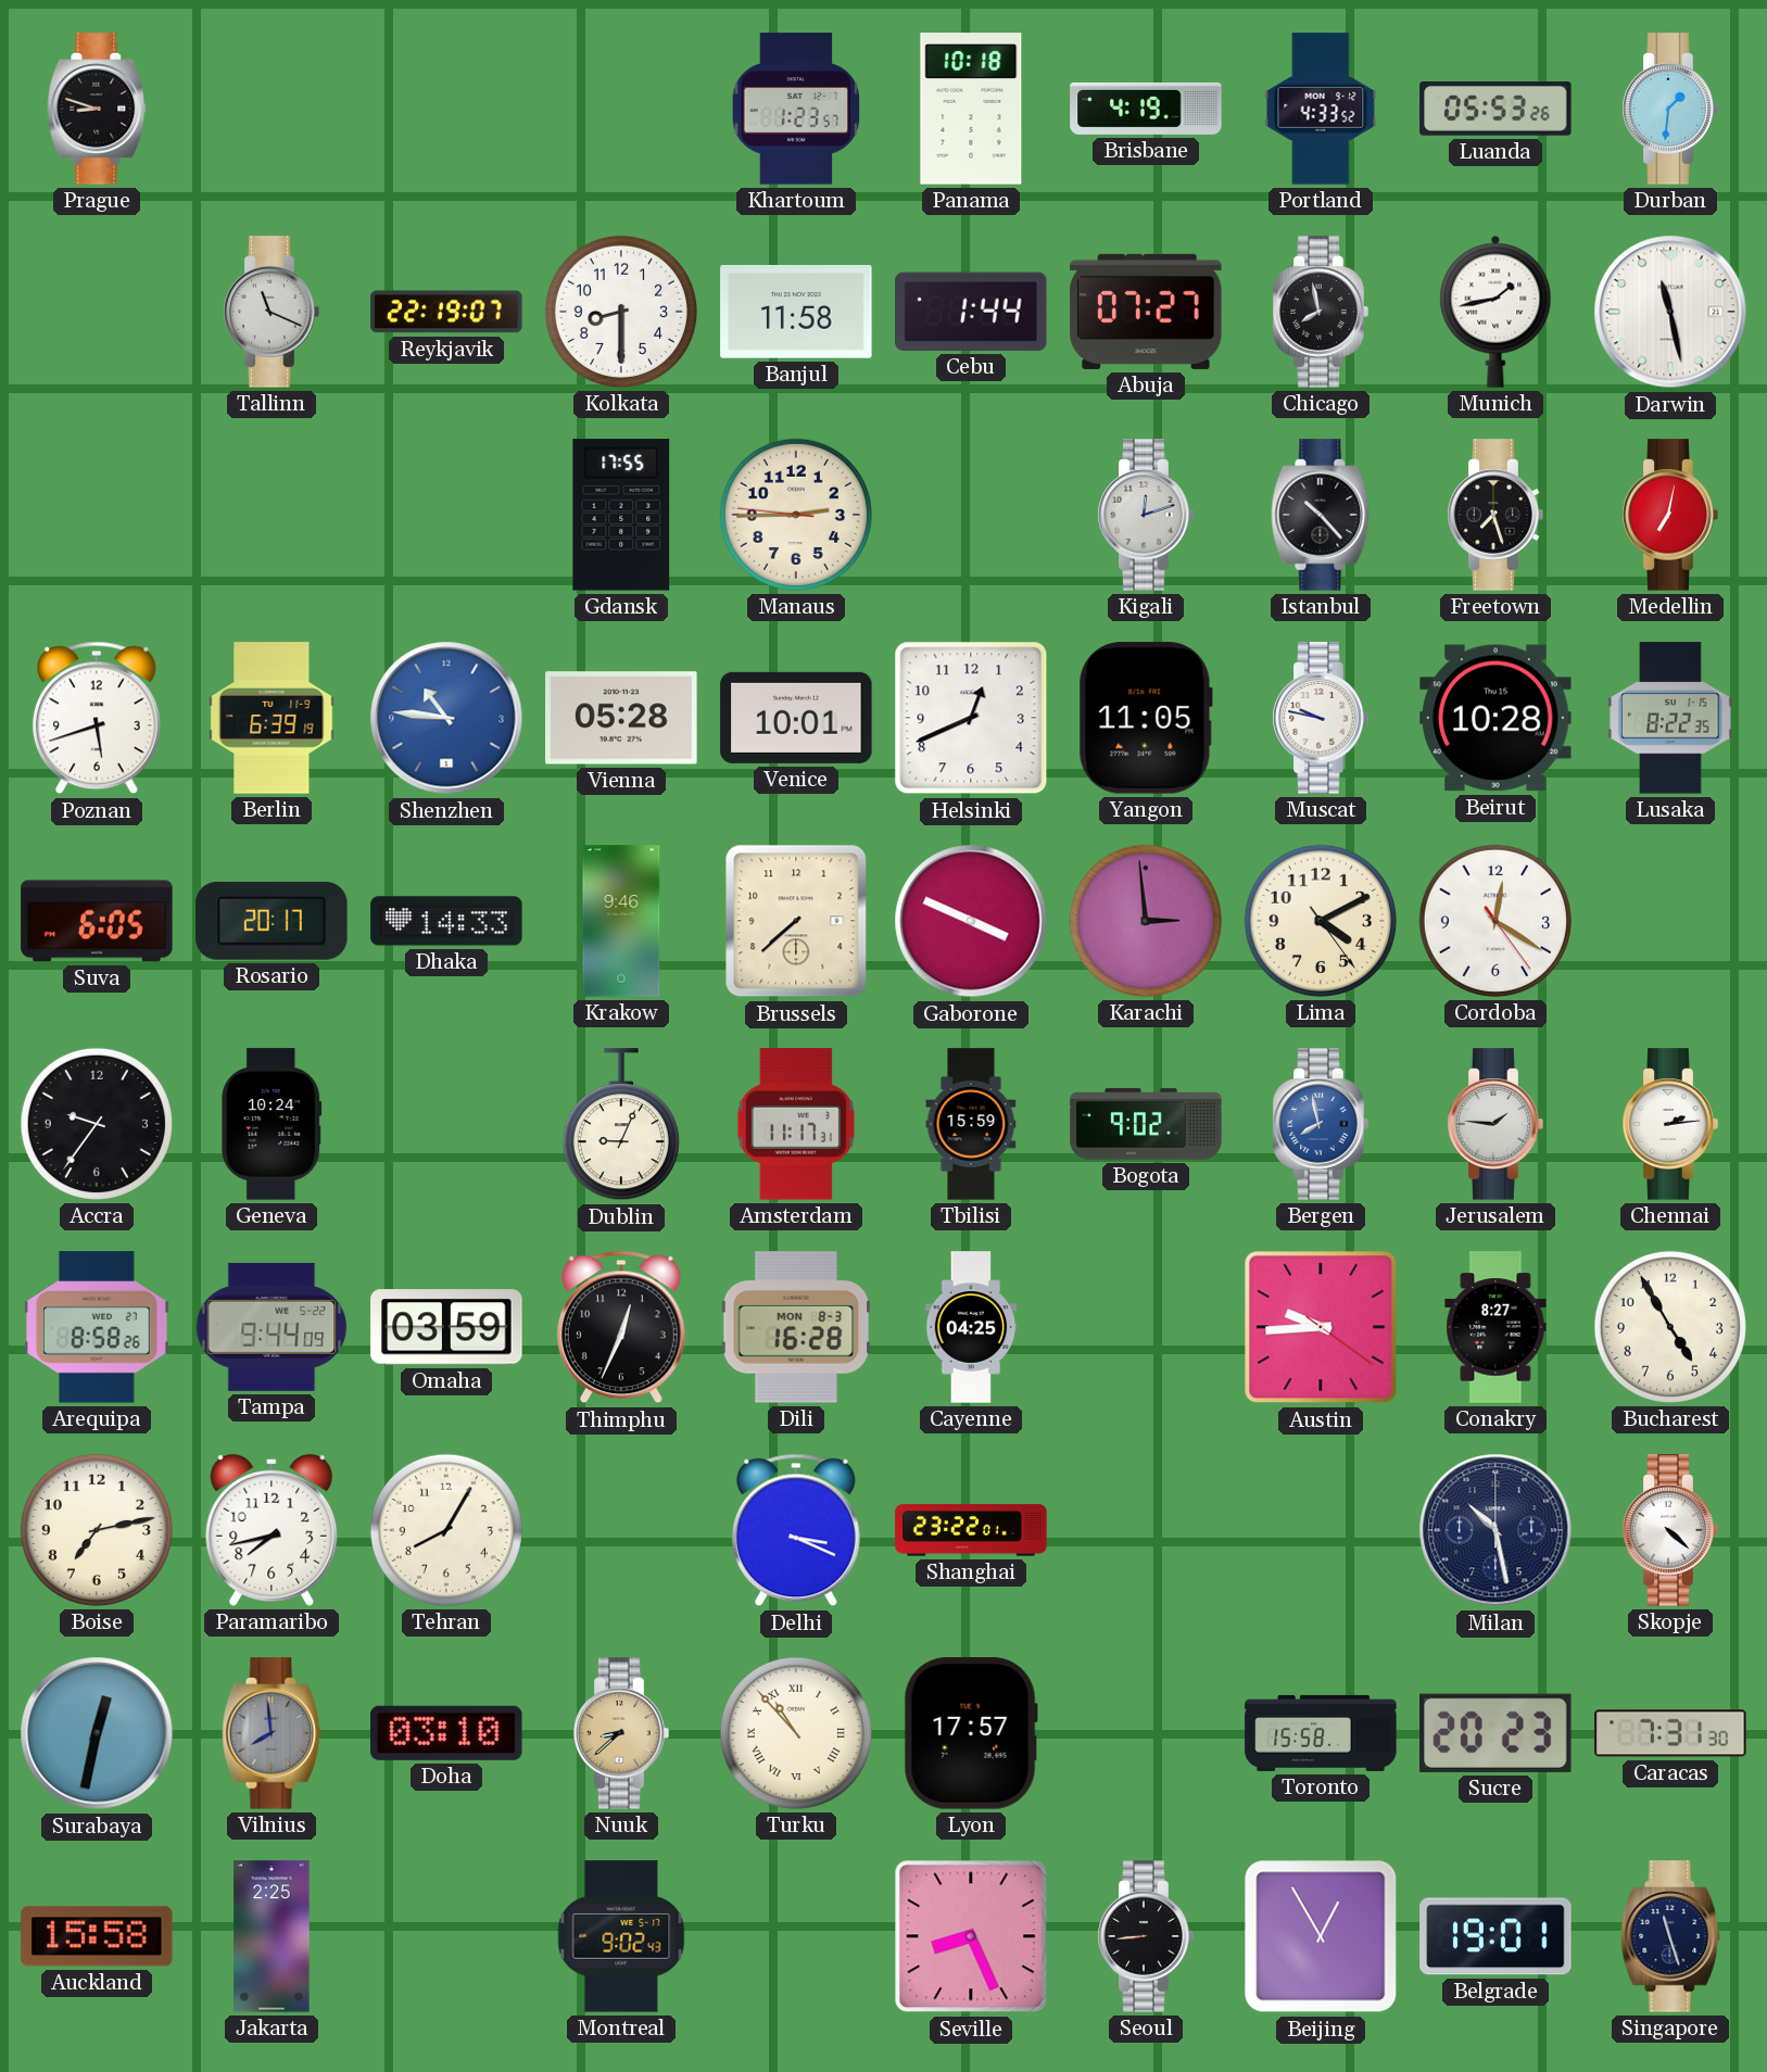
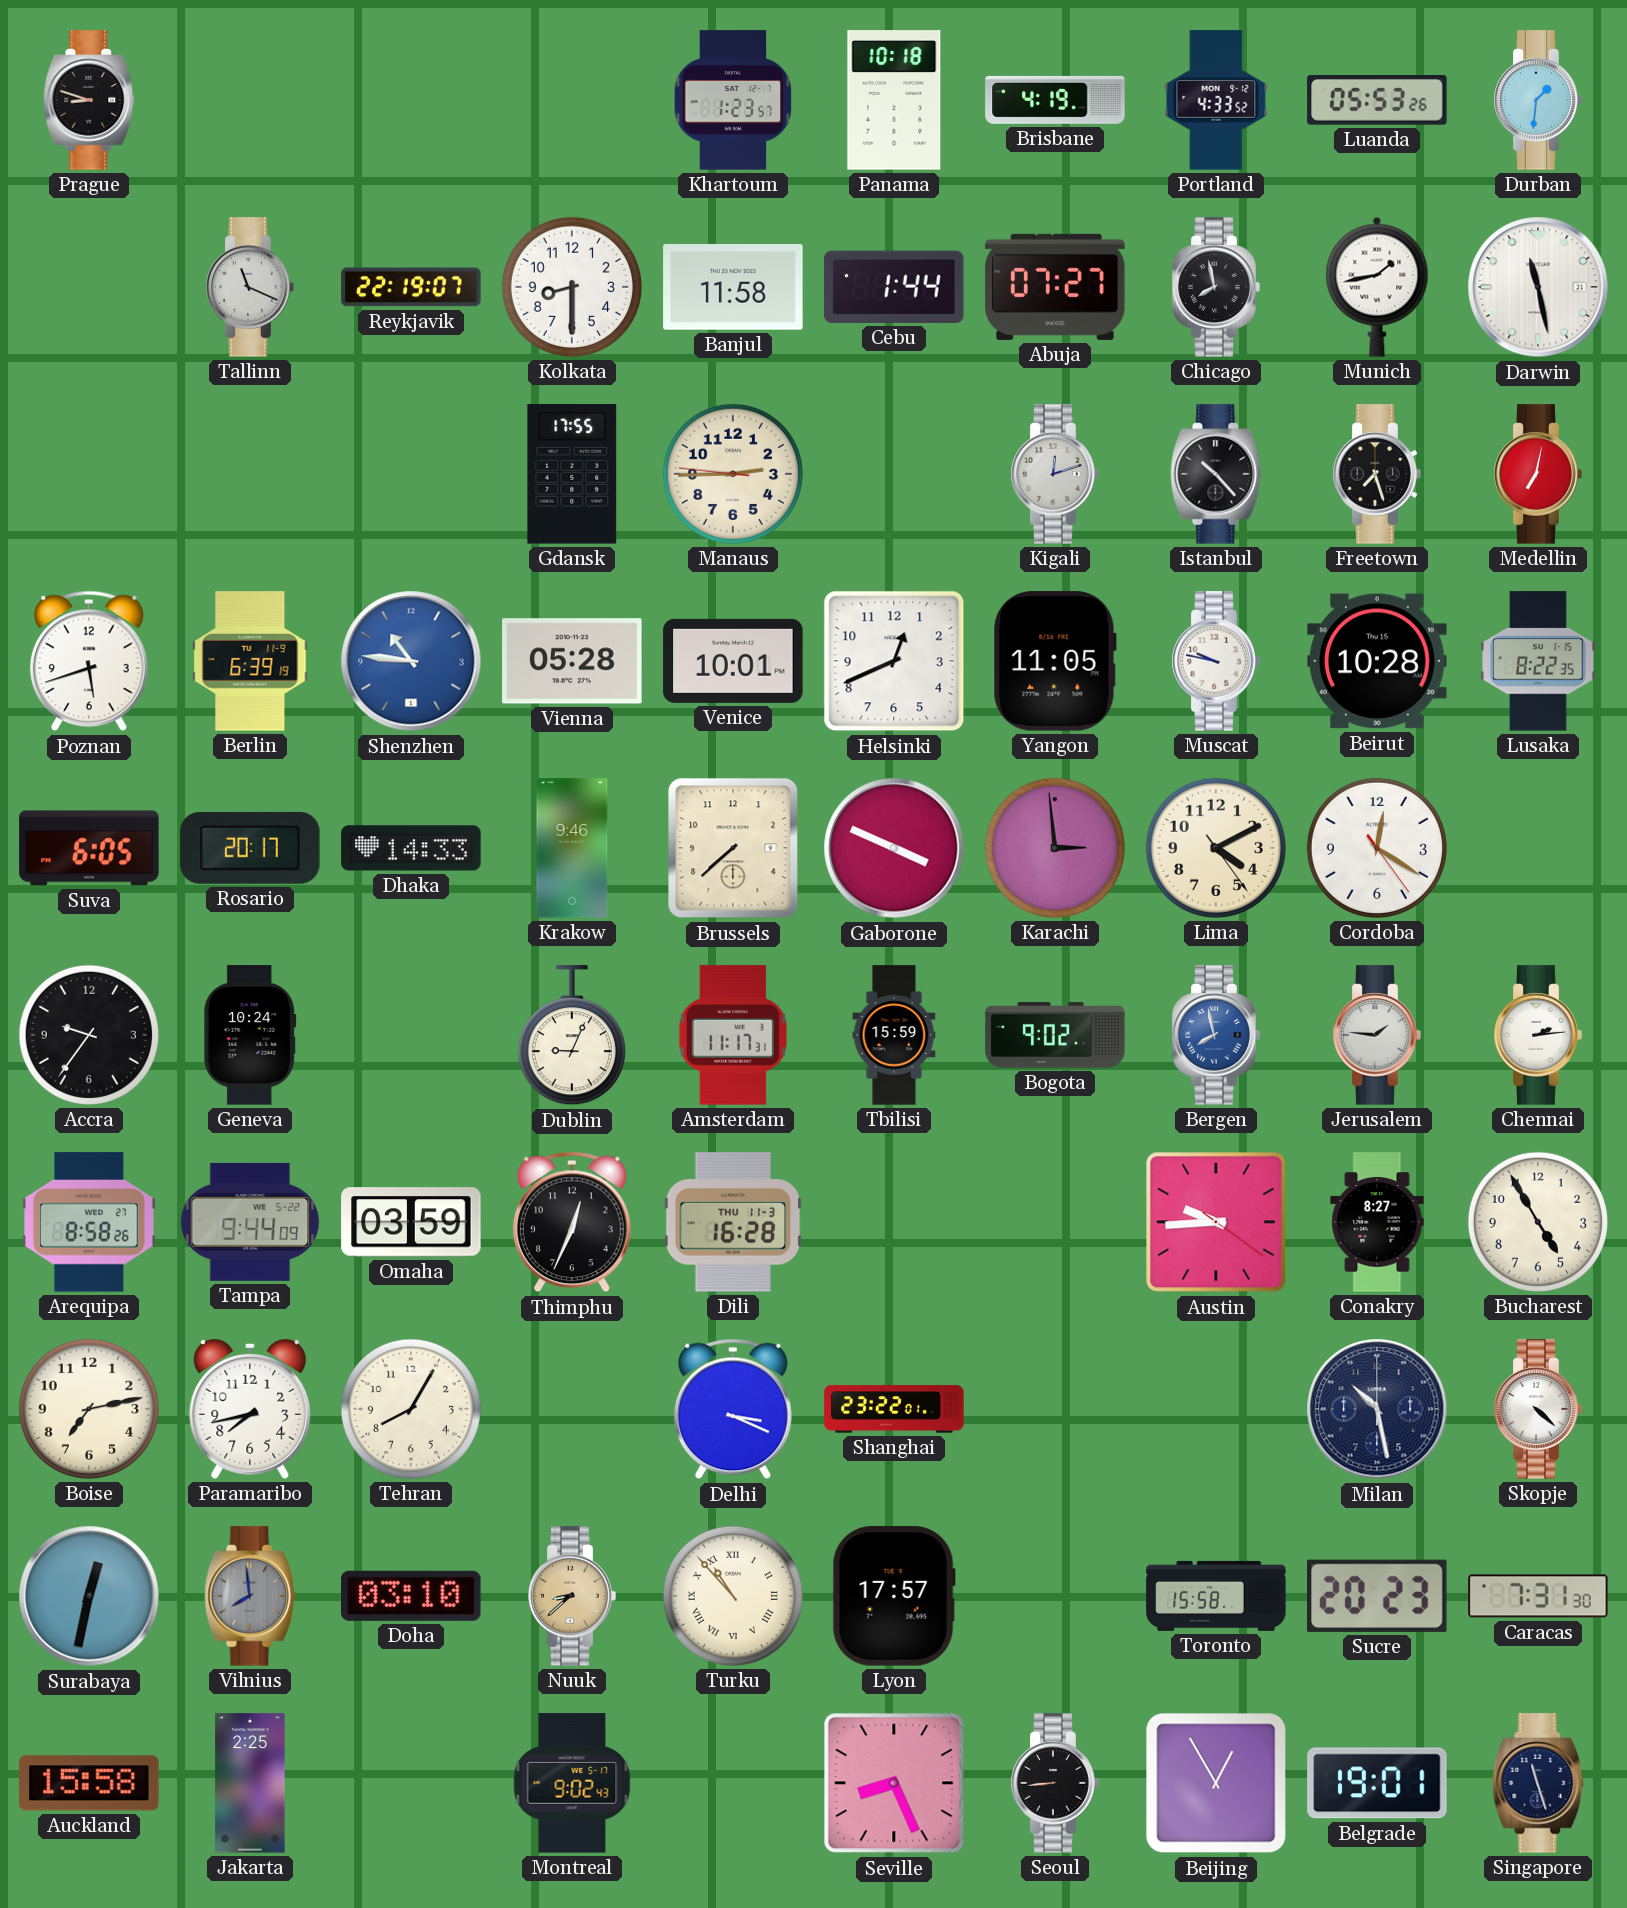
Dili date: MON 8-3 -> THU 11-3 (733, 1222)
Cayenne: 04:25 -> none (971, 1327)
